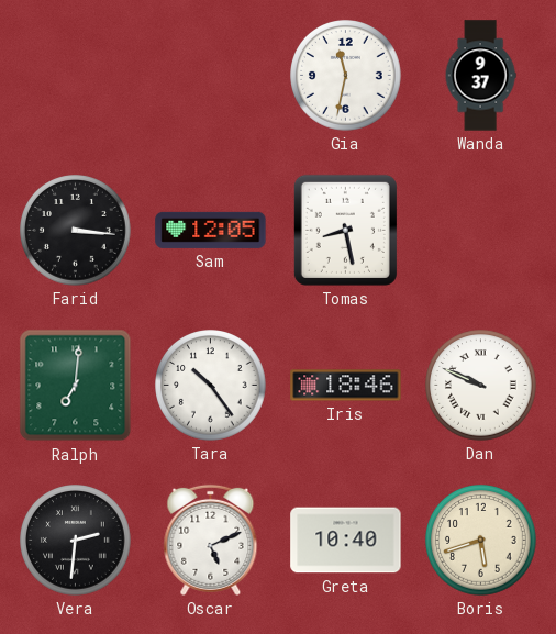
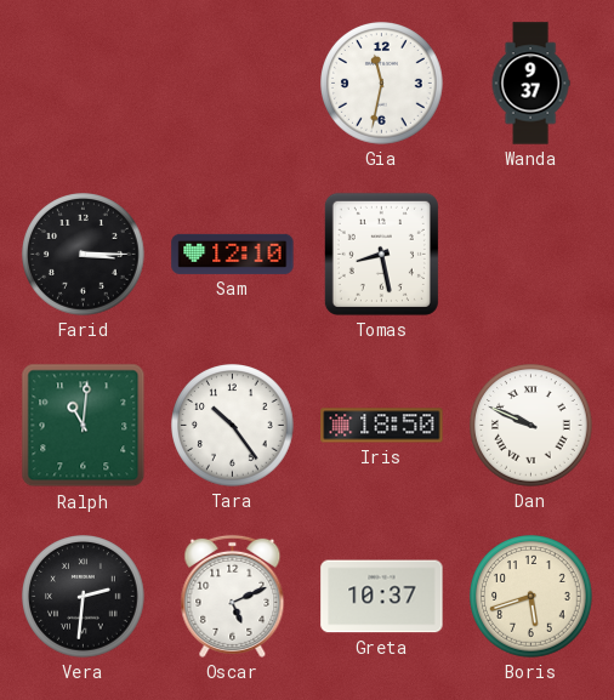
Farid: 3:16 -> 3:15 (84, 255)
Sam: 12:05 -> 12:10 (233, 254)
Ralph: 7:01 -> 11:01 (84, 426)
Iris: 18:46 -> 18:50 (382, 426)
Greta: 10:40 -> 10:37 (382, 597)
